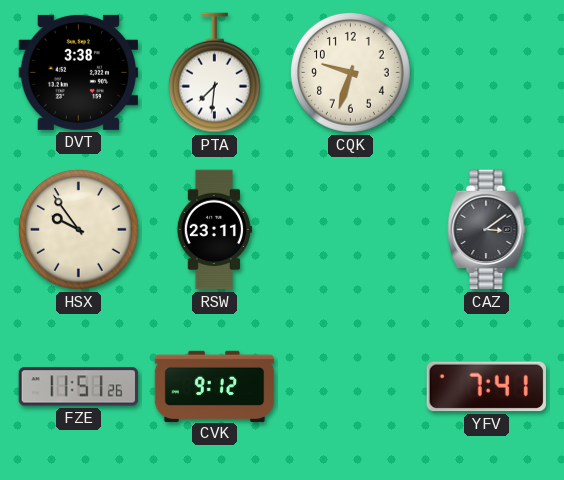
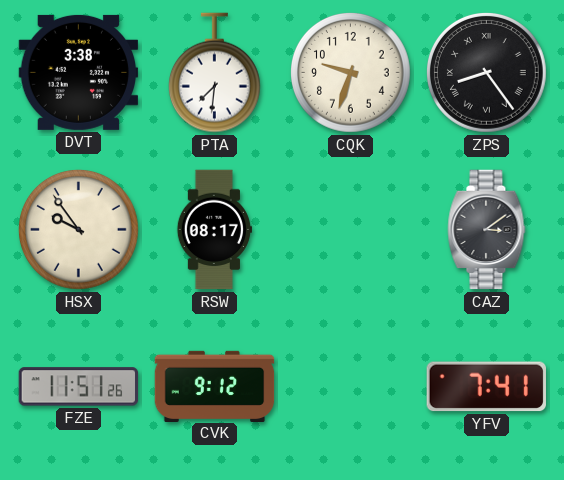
ZPS: none -> 8:24 (487, 73)
RSW: 23:11 -> 08:17 (214, 230)
